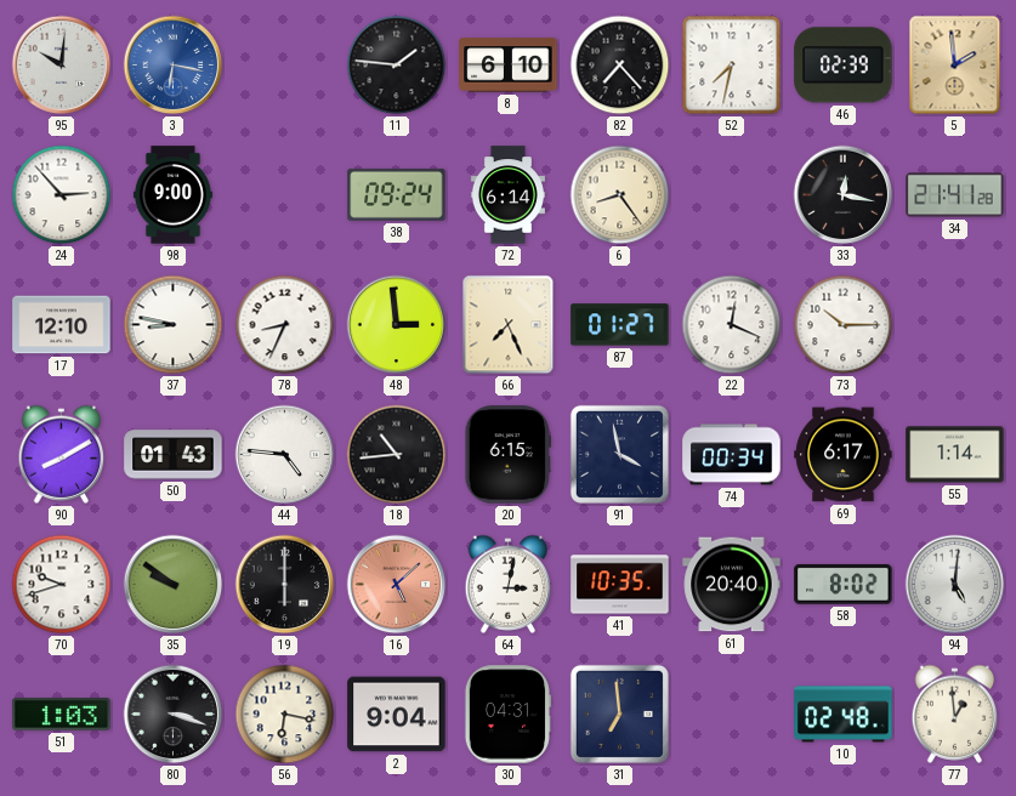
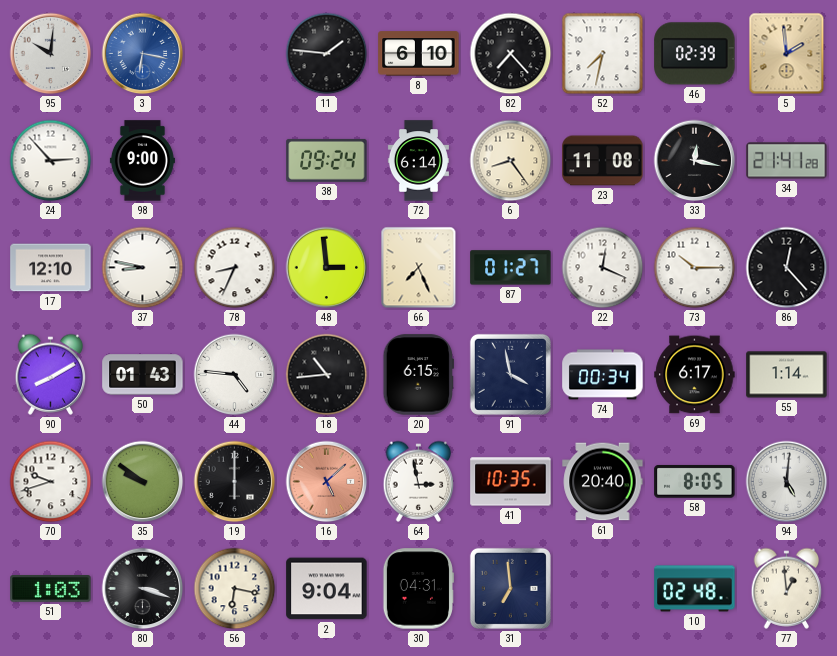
23: none -> 11:08 (603, 161)
86: none -> 12:23 (787, 268)
64: 3:02 -> 2:58 (419, 481)
58: 8:02 -> 8:05 (695, 482)
